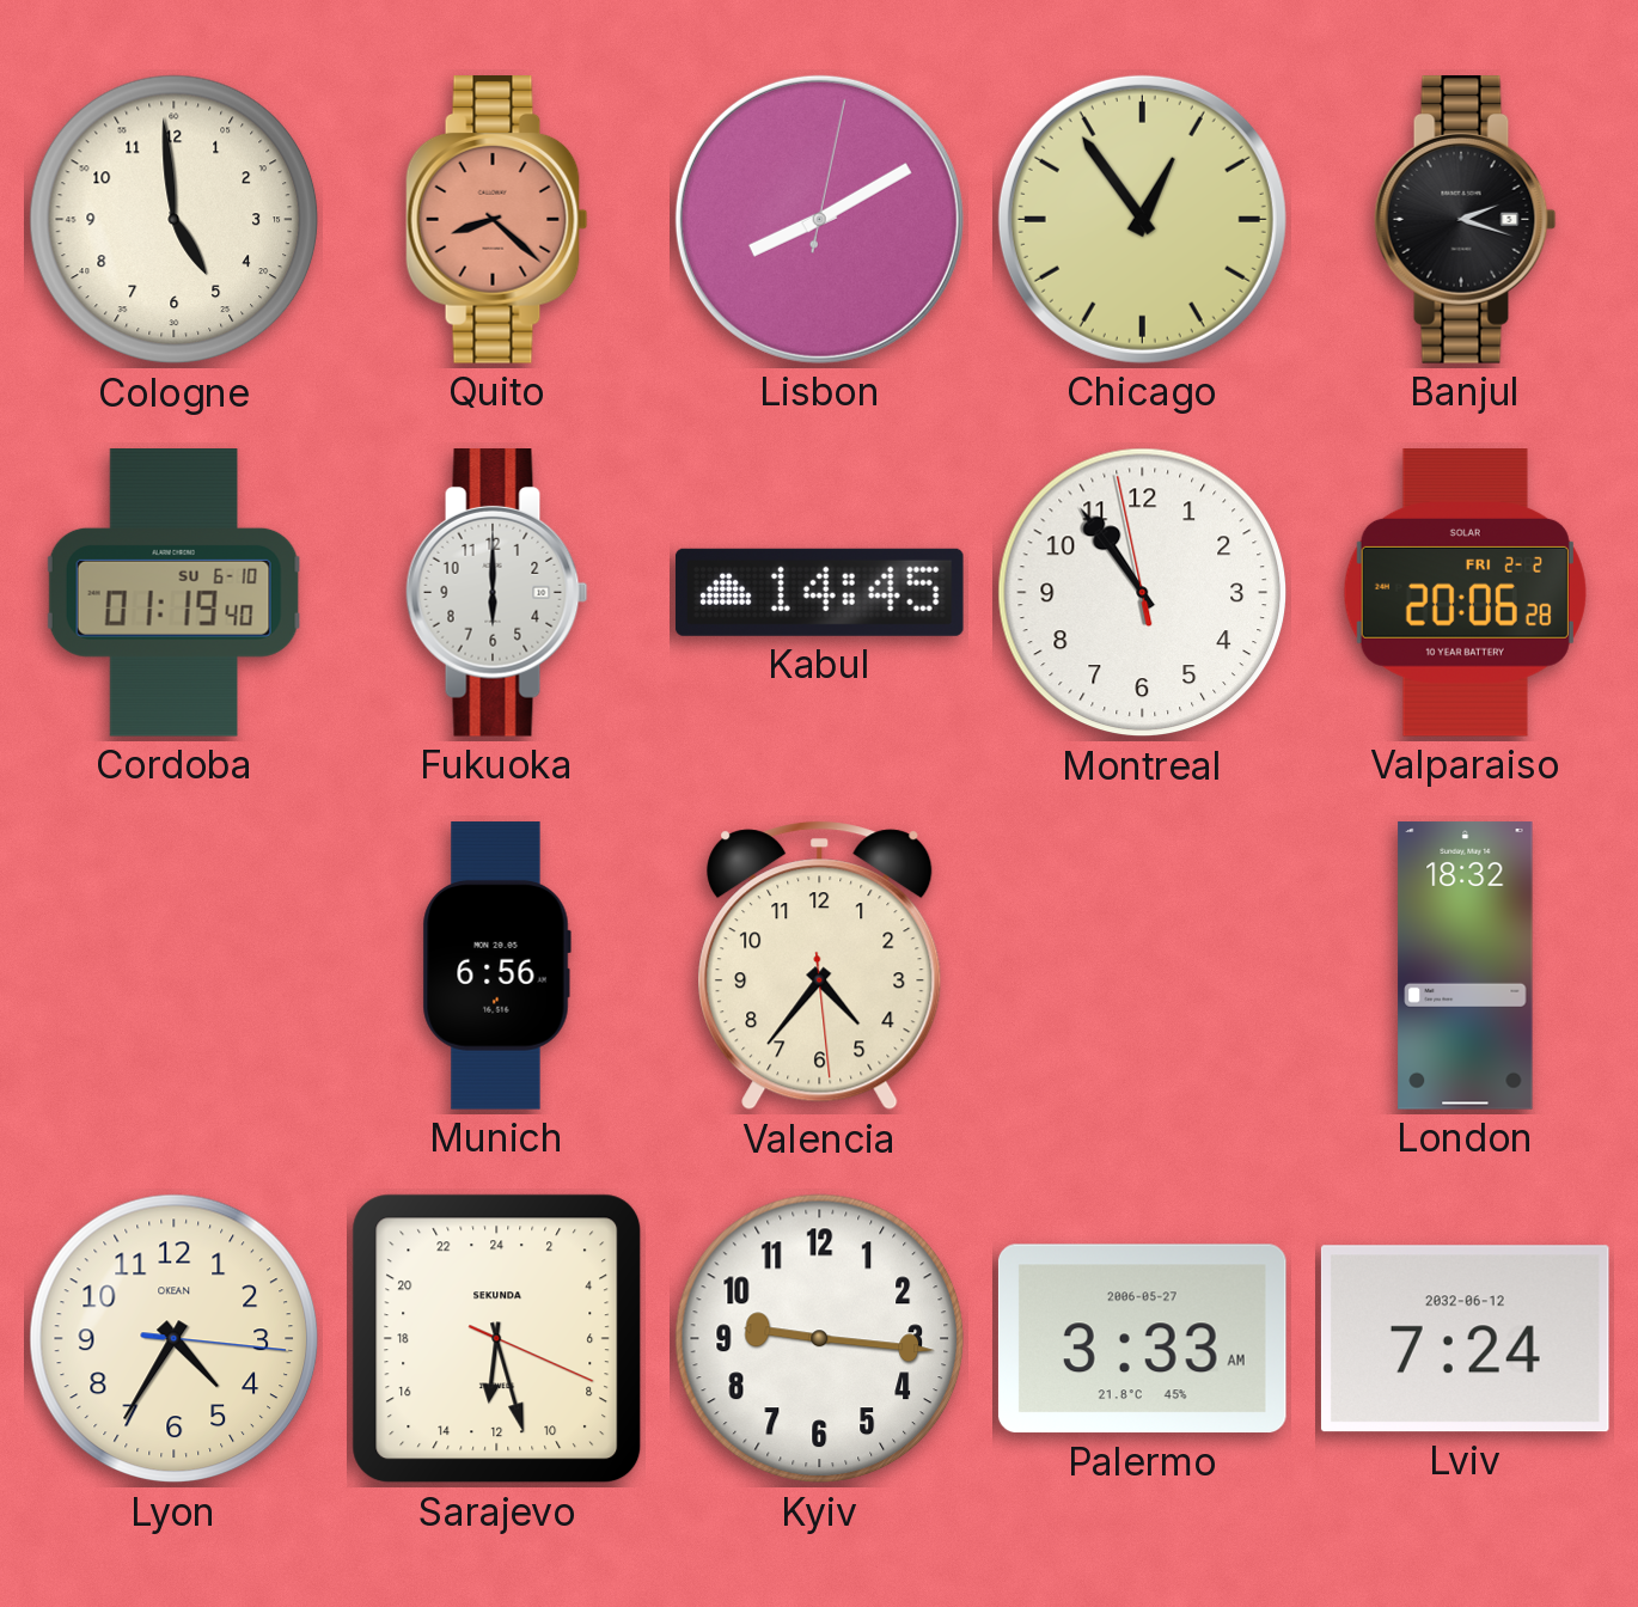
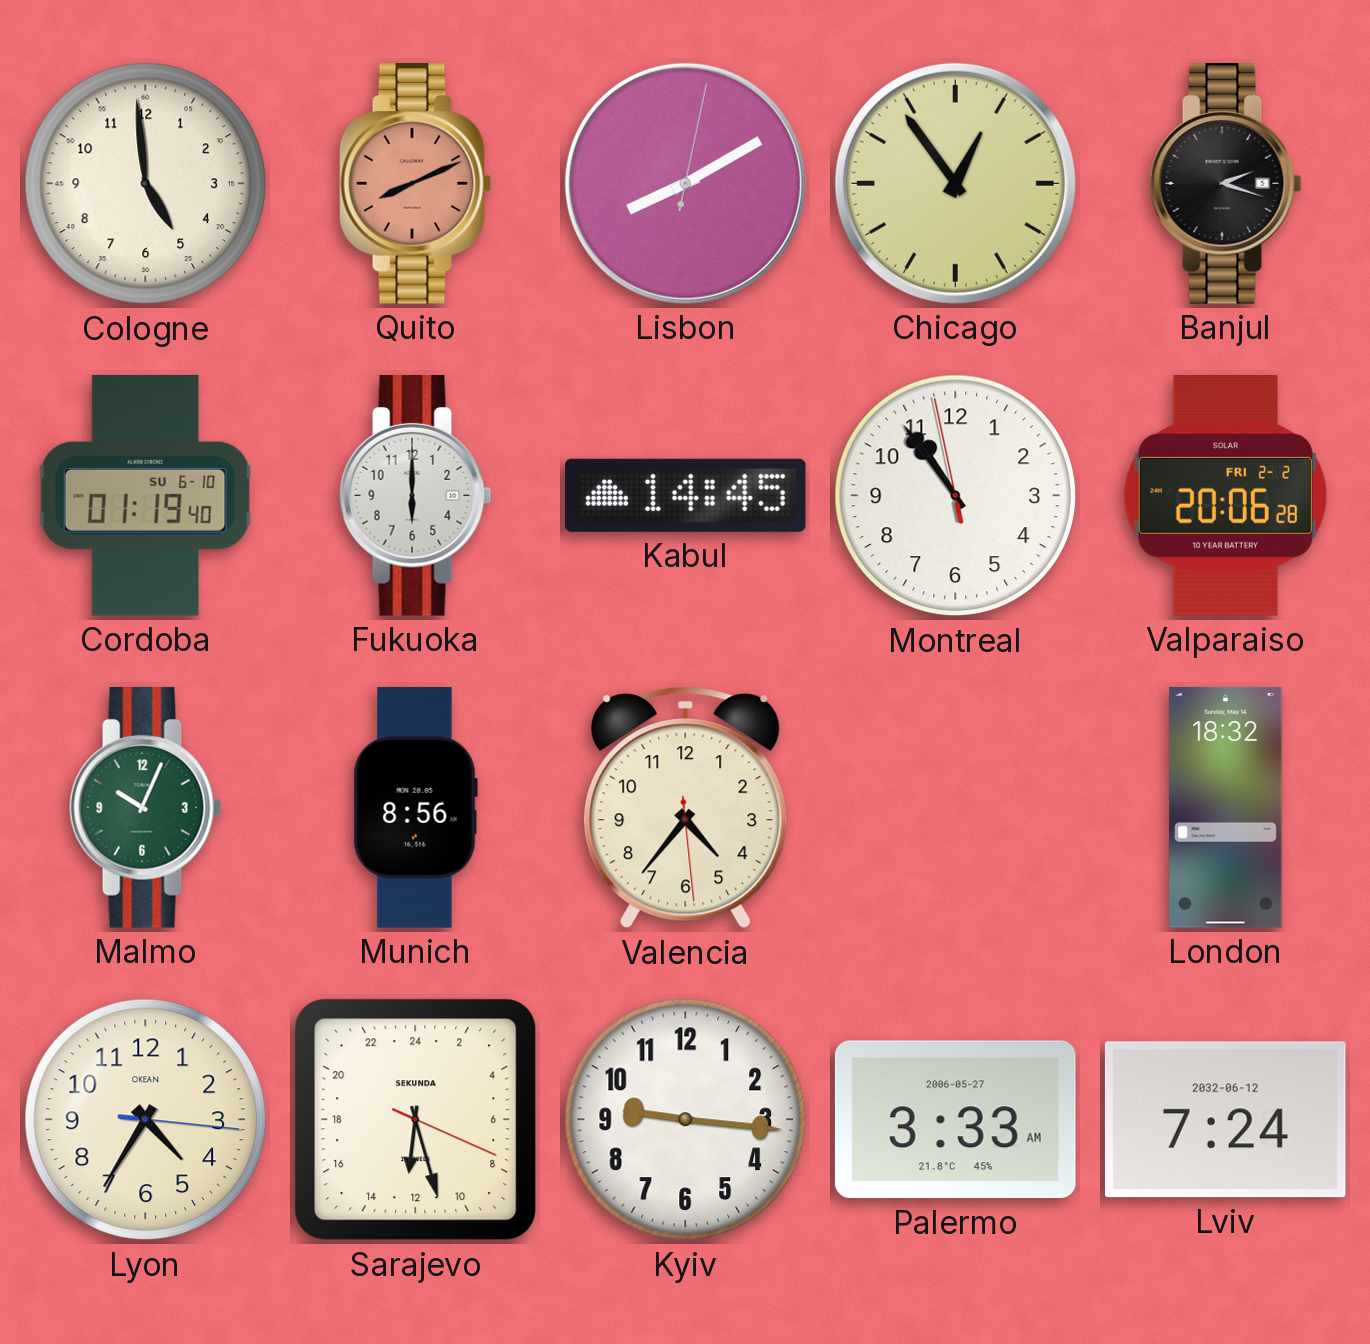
Quito: 8:22 -> 8:11 (416, 184)
Malmo: none -> 10:04 (146, 808)
Munich: 6:56 -> 8:56 (415, 808)
